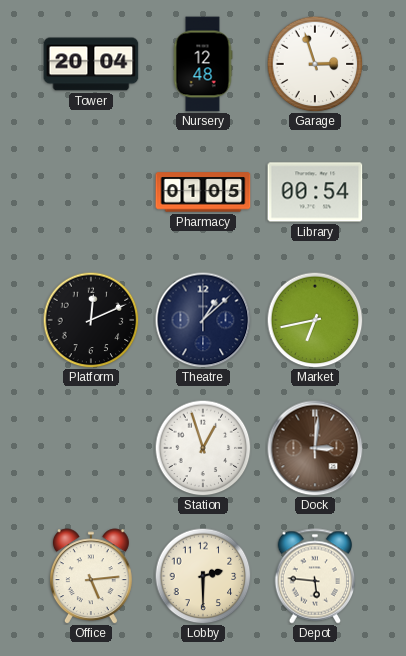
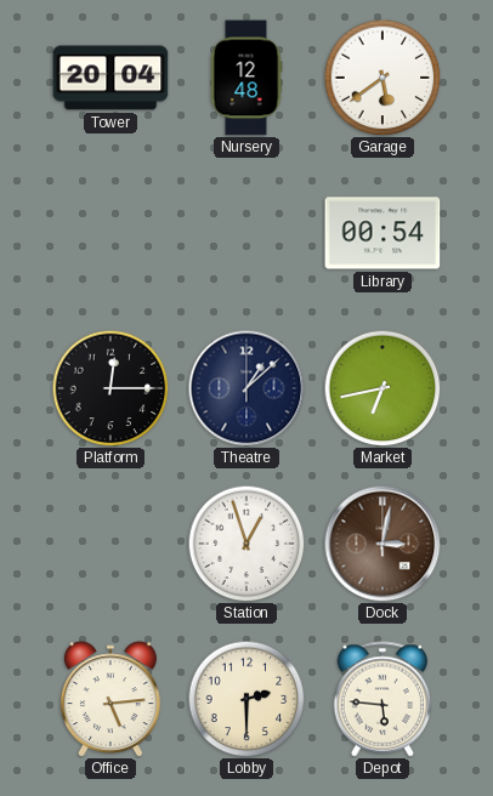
Garage: 2:57 -> 5:39 (382, 78)
Pharmacy: 01:05 -> none (203, 192)
Platform: 12:11 -> 12:15 (110, 388)
Dock: 3:01 -> 3:02 (382, 544)
